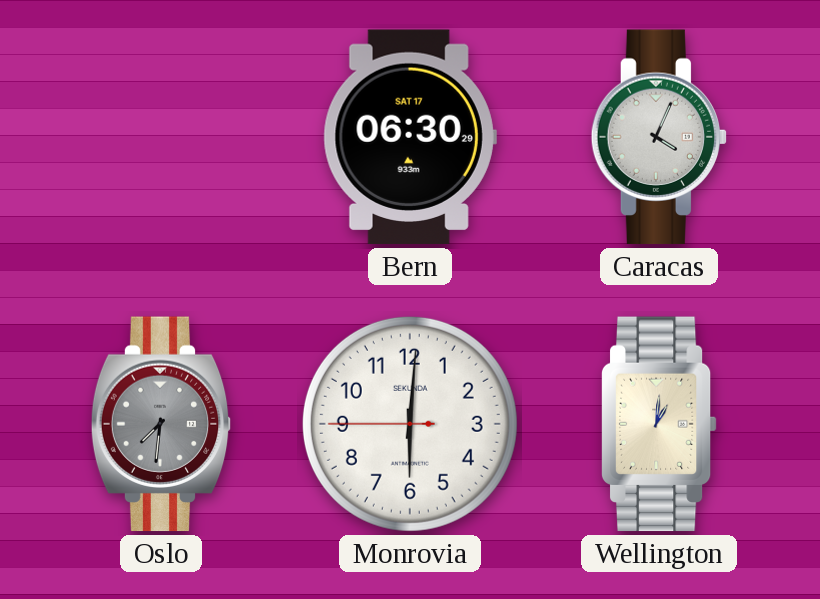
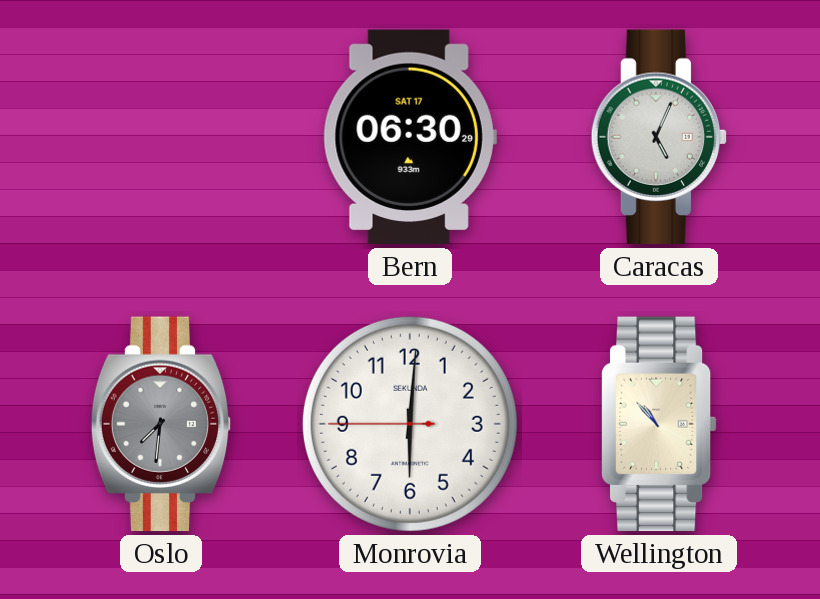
Caracas: 4:04 -> 5:04 (659, 137)
Wellington: 1:01 -> 10:53 (659, 424)
